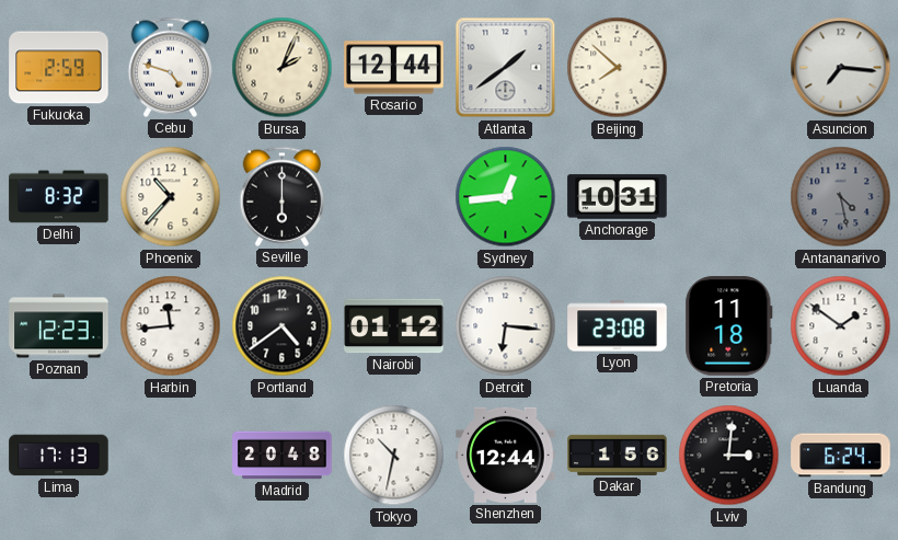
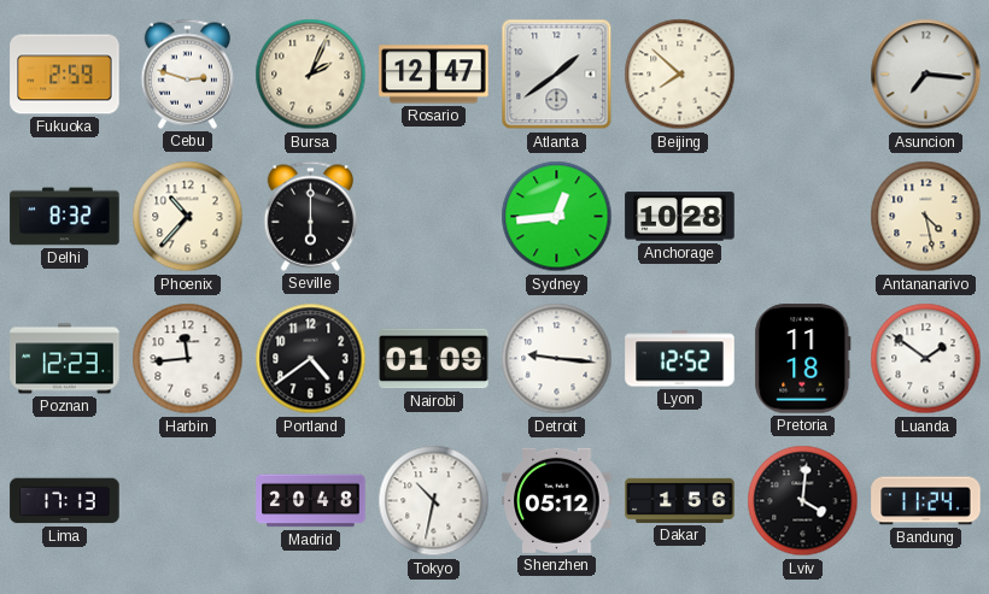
Cebu: 4:48 -> 2:48 (188, 73)
Rosario: 12:44 -> 12:47 (434, 75)
Anchorage: 10:31 -> 10:28 (680, 217)
Antananarivo dial: grey -> cream (926, 217)
Nairobi: 01:12 -> 01:09 (434, 359)
Detroit: 6:16 -> 9:16 (557, 359)
Lyon: 23:08 -> 12:52 (680, 359)
Shenzhen: 12:44 -> 05:12 (557, 500)
Lviv: 3:01 -> 4:01 (803, 501)
Bandung: 6:24 -> 11:24 (926, 501)
